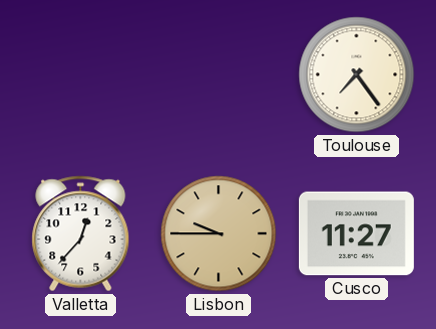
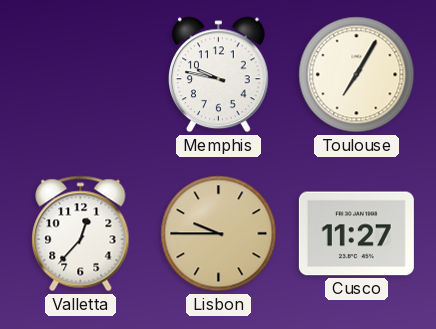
Memphis: none -> 9:47 (219, 75)
Toulouse: 7:24 -> 7:05 (357, 75)
